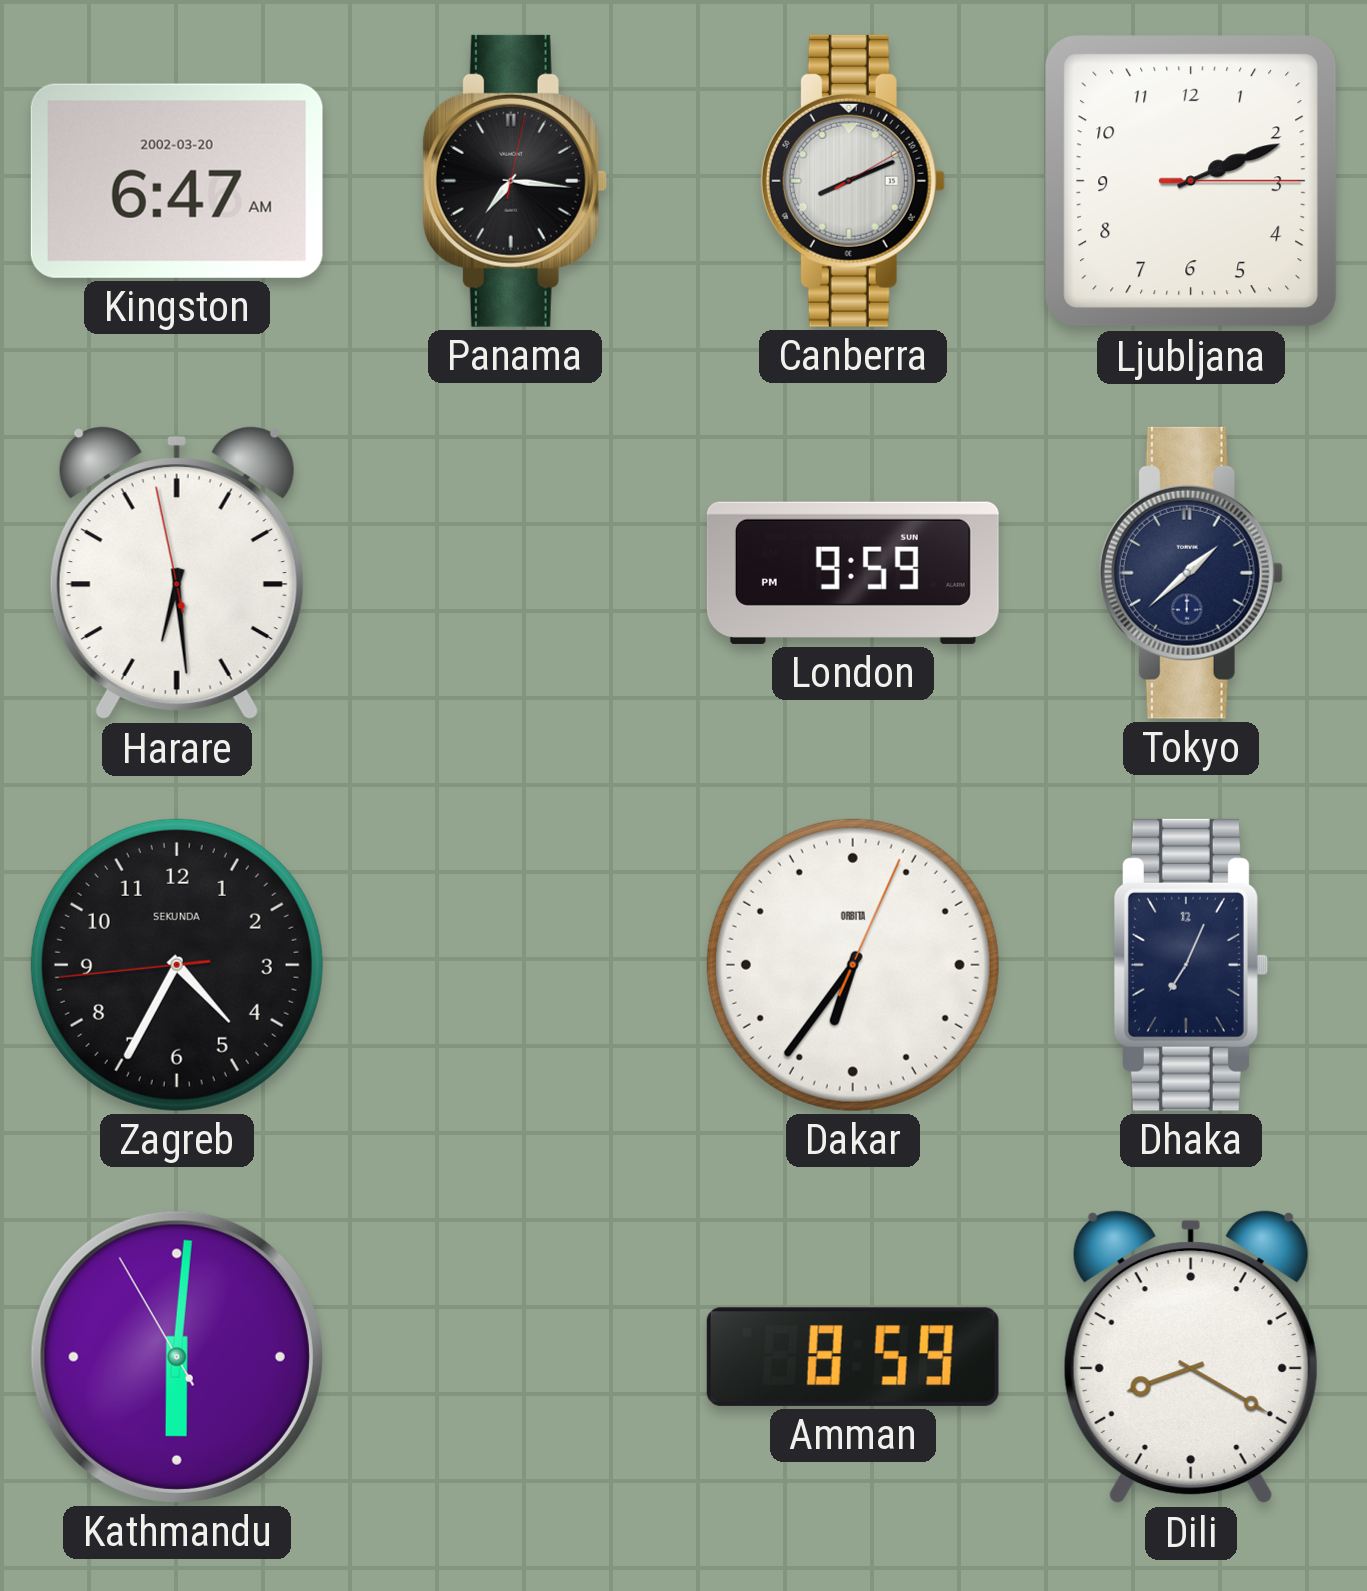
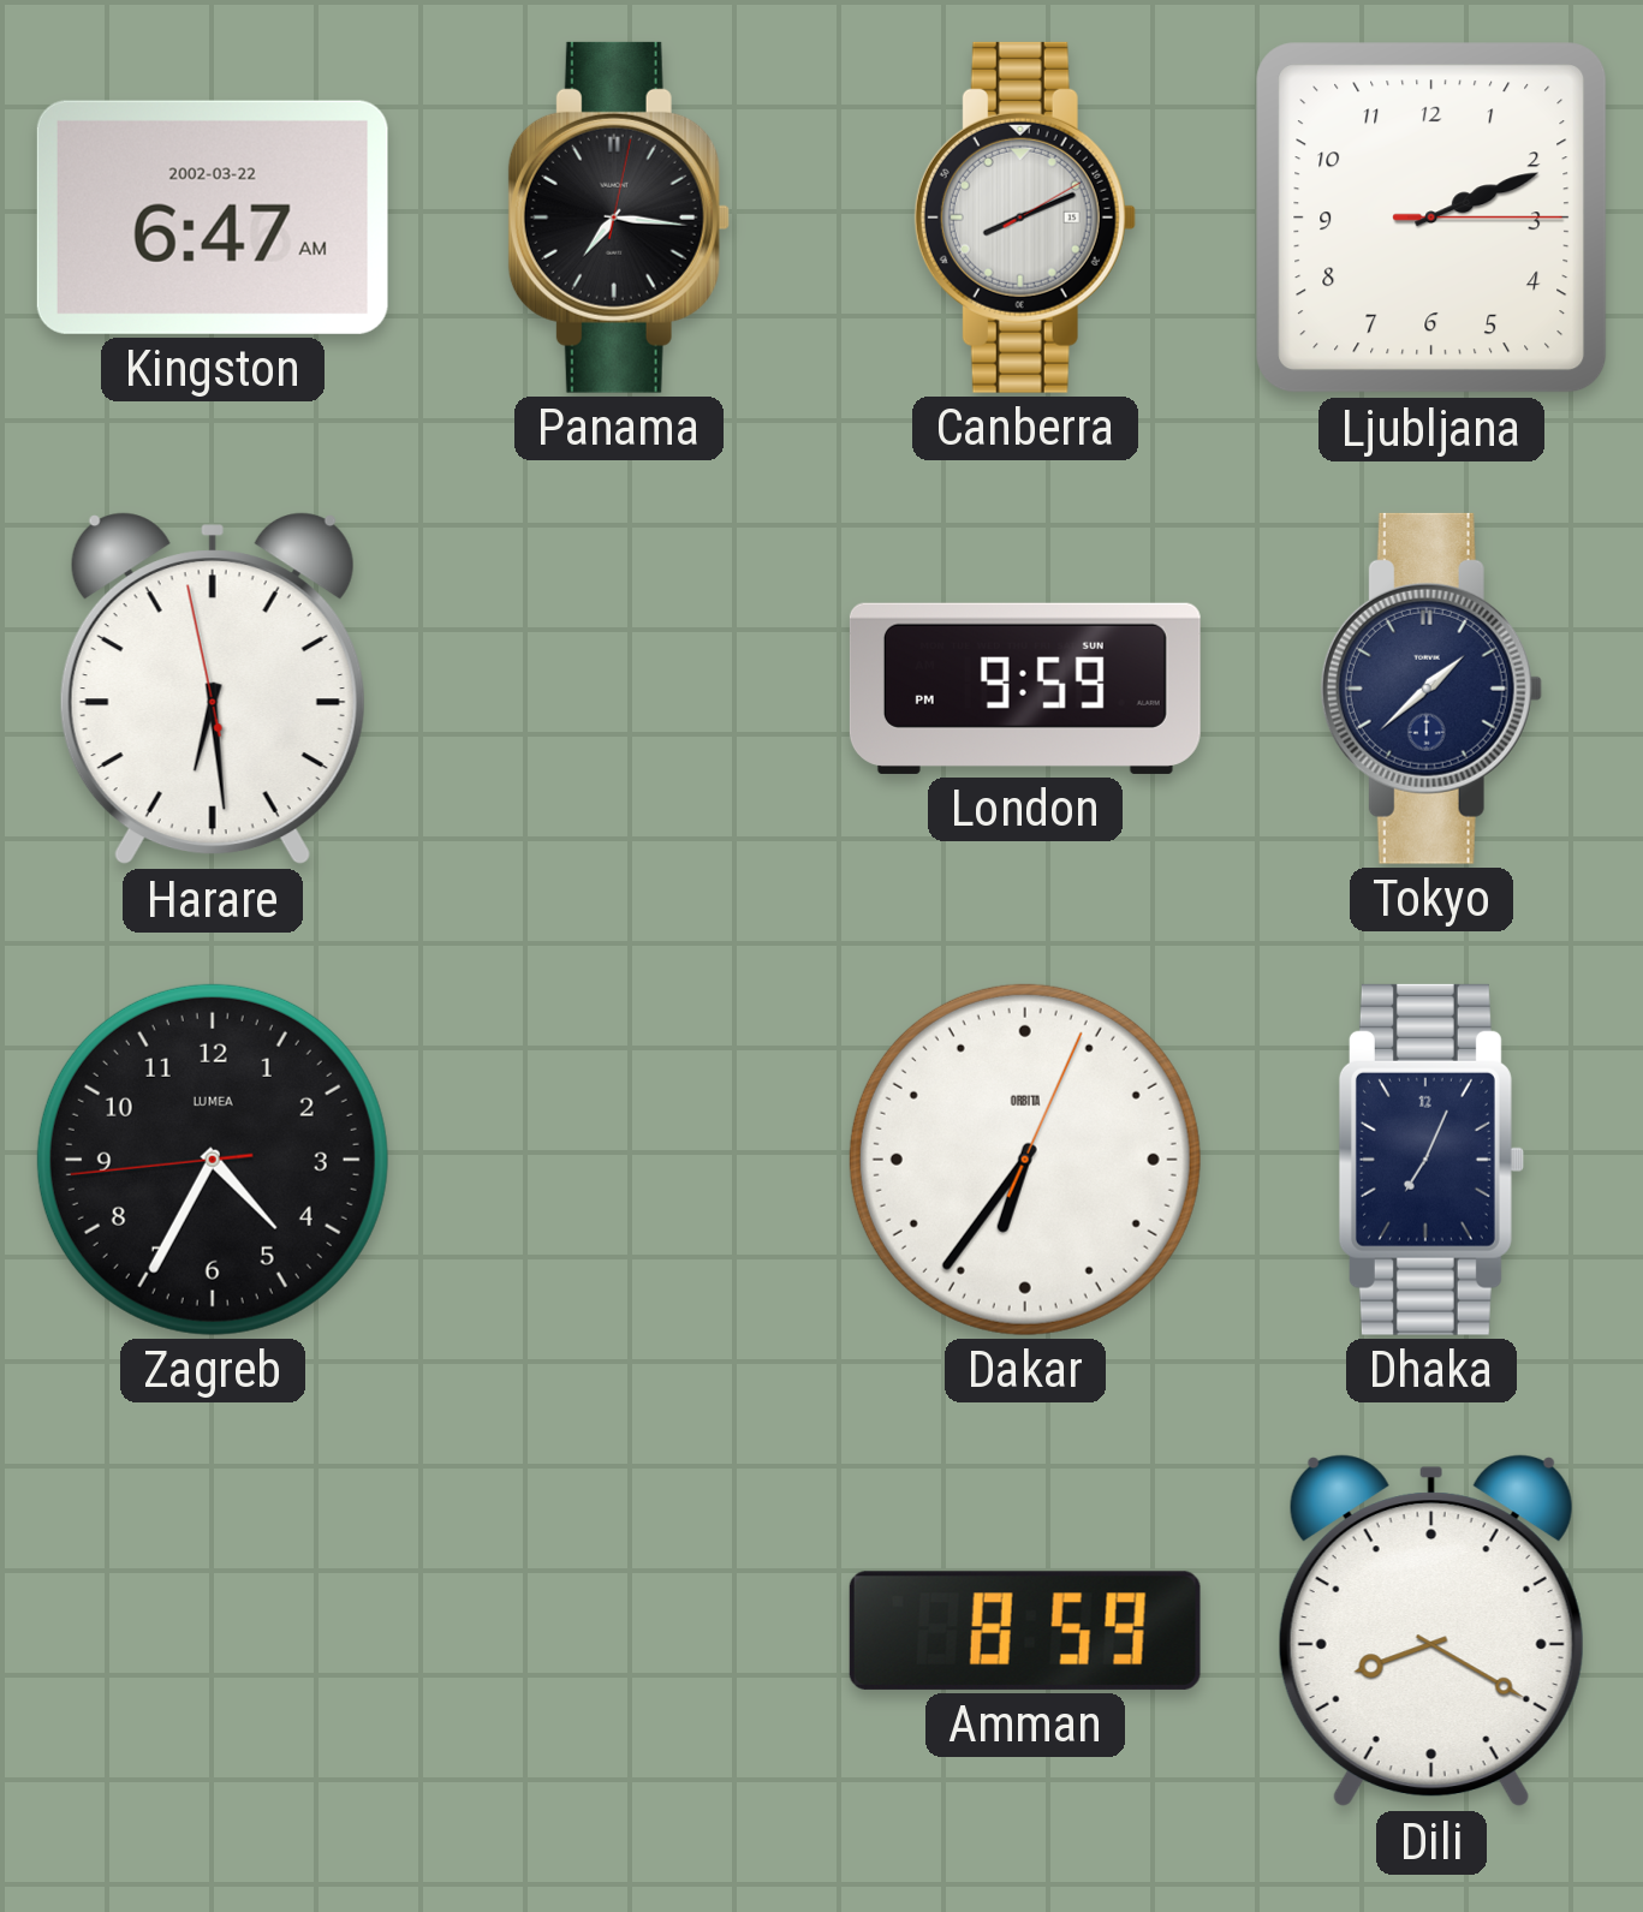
Kingston date: 2002-03-20 -> 2002-03-22 (213, 218)
Zagreb brand: SEKUNDA -> LUMEA (213, 1160)
Kathmandu: 6:00 -> none (177, 1357)
